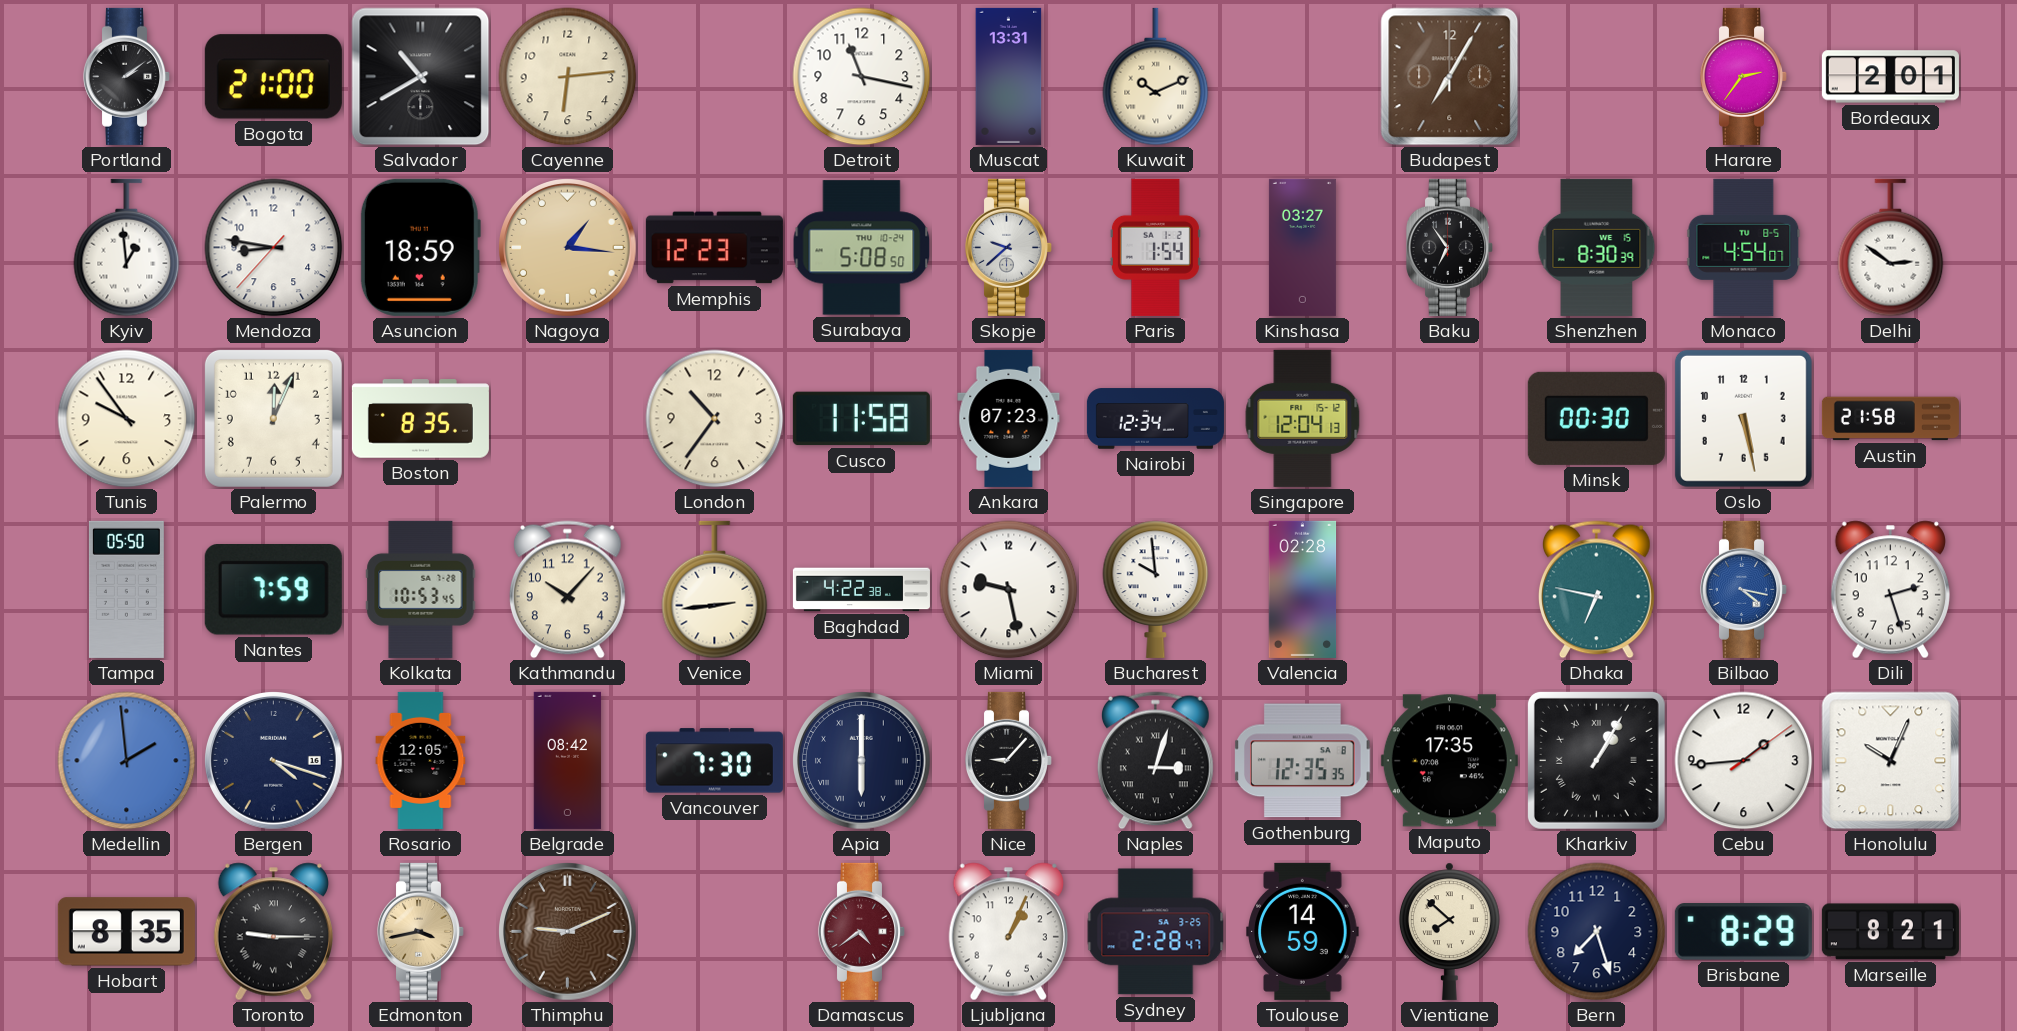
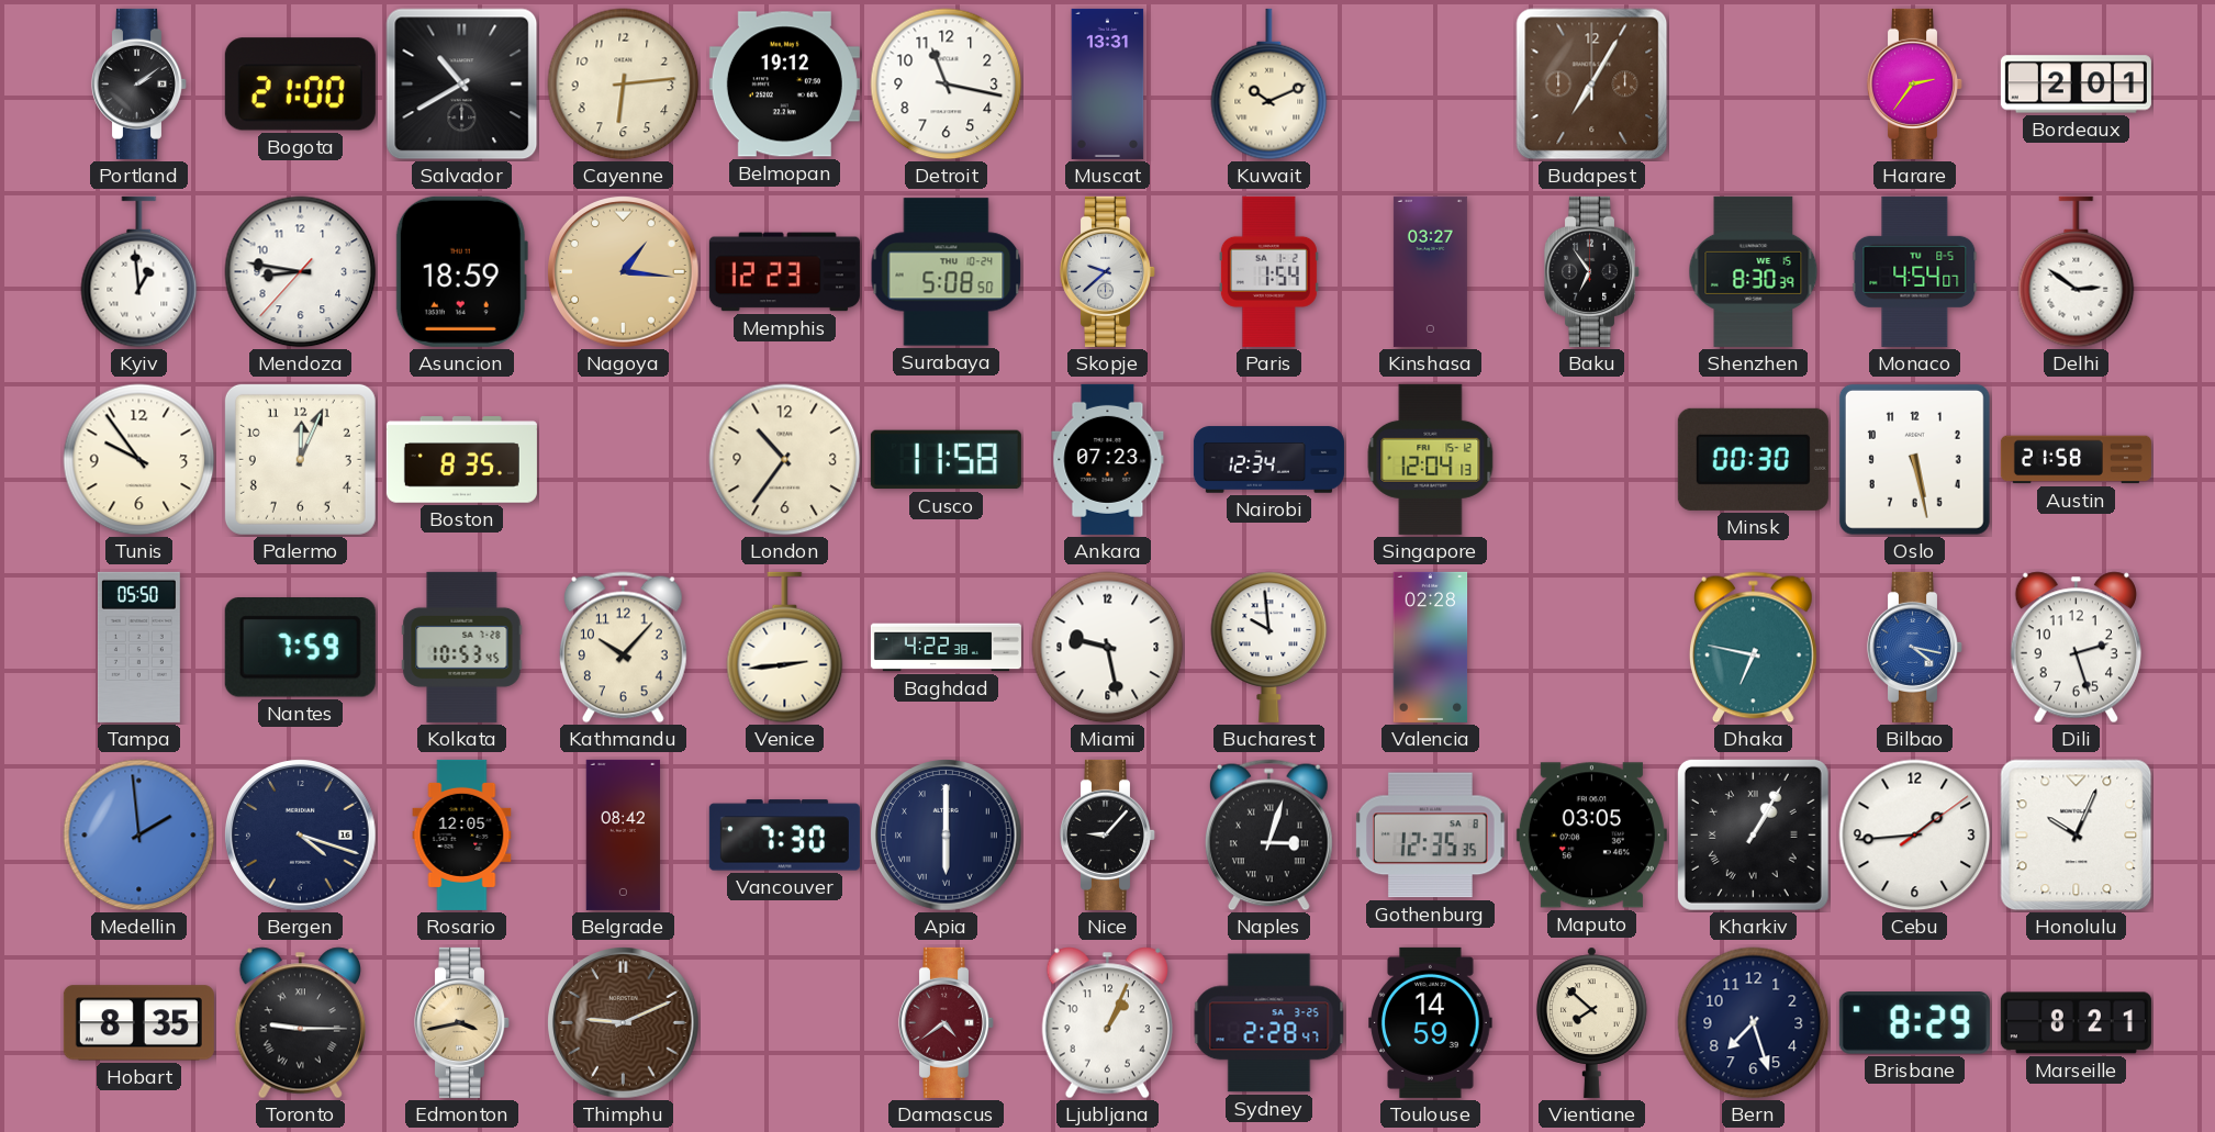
Belmopan: none -> 19:12 (784, 85)
Maputo: 17:35 -> 03:05 (1591, 836)
